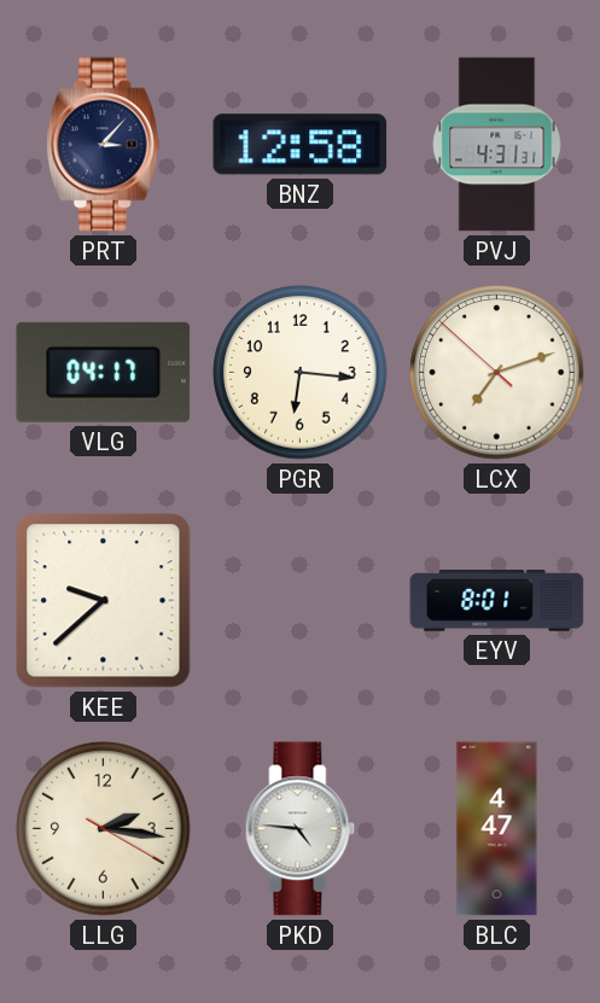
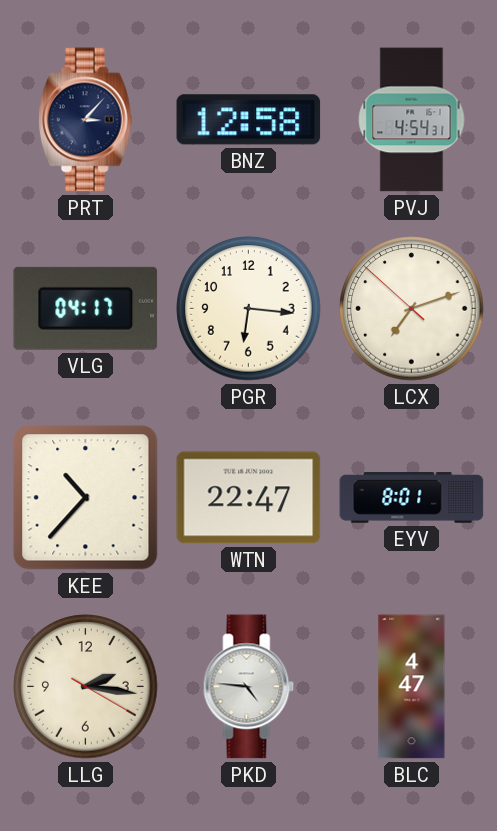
PVJ: 4:31 -> 4:54 (412, 120)
KEE: 9:38 -> 10:37 (86, 498)
WTN: none -> 22:47 (249, 498)
